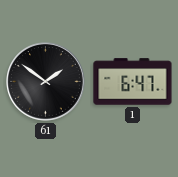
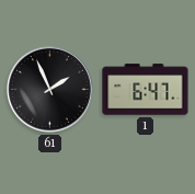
61: 1:51 -> 1:56 (50, 90)
